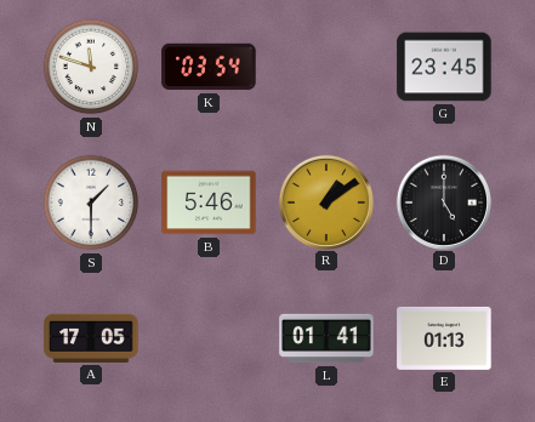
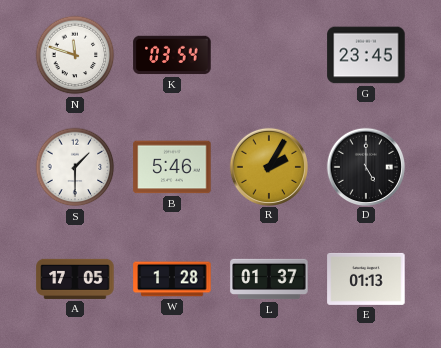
R: 1:09 -> 2:05 (268, 166)
W: none -> 1:28 (172, 279)
L: 01:41 -> 01:37 (269, 279)
